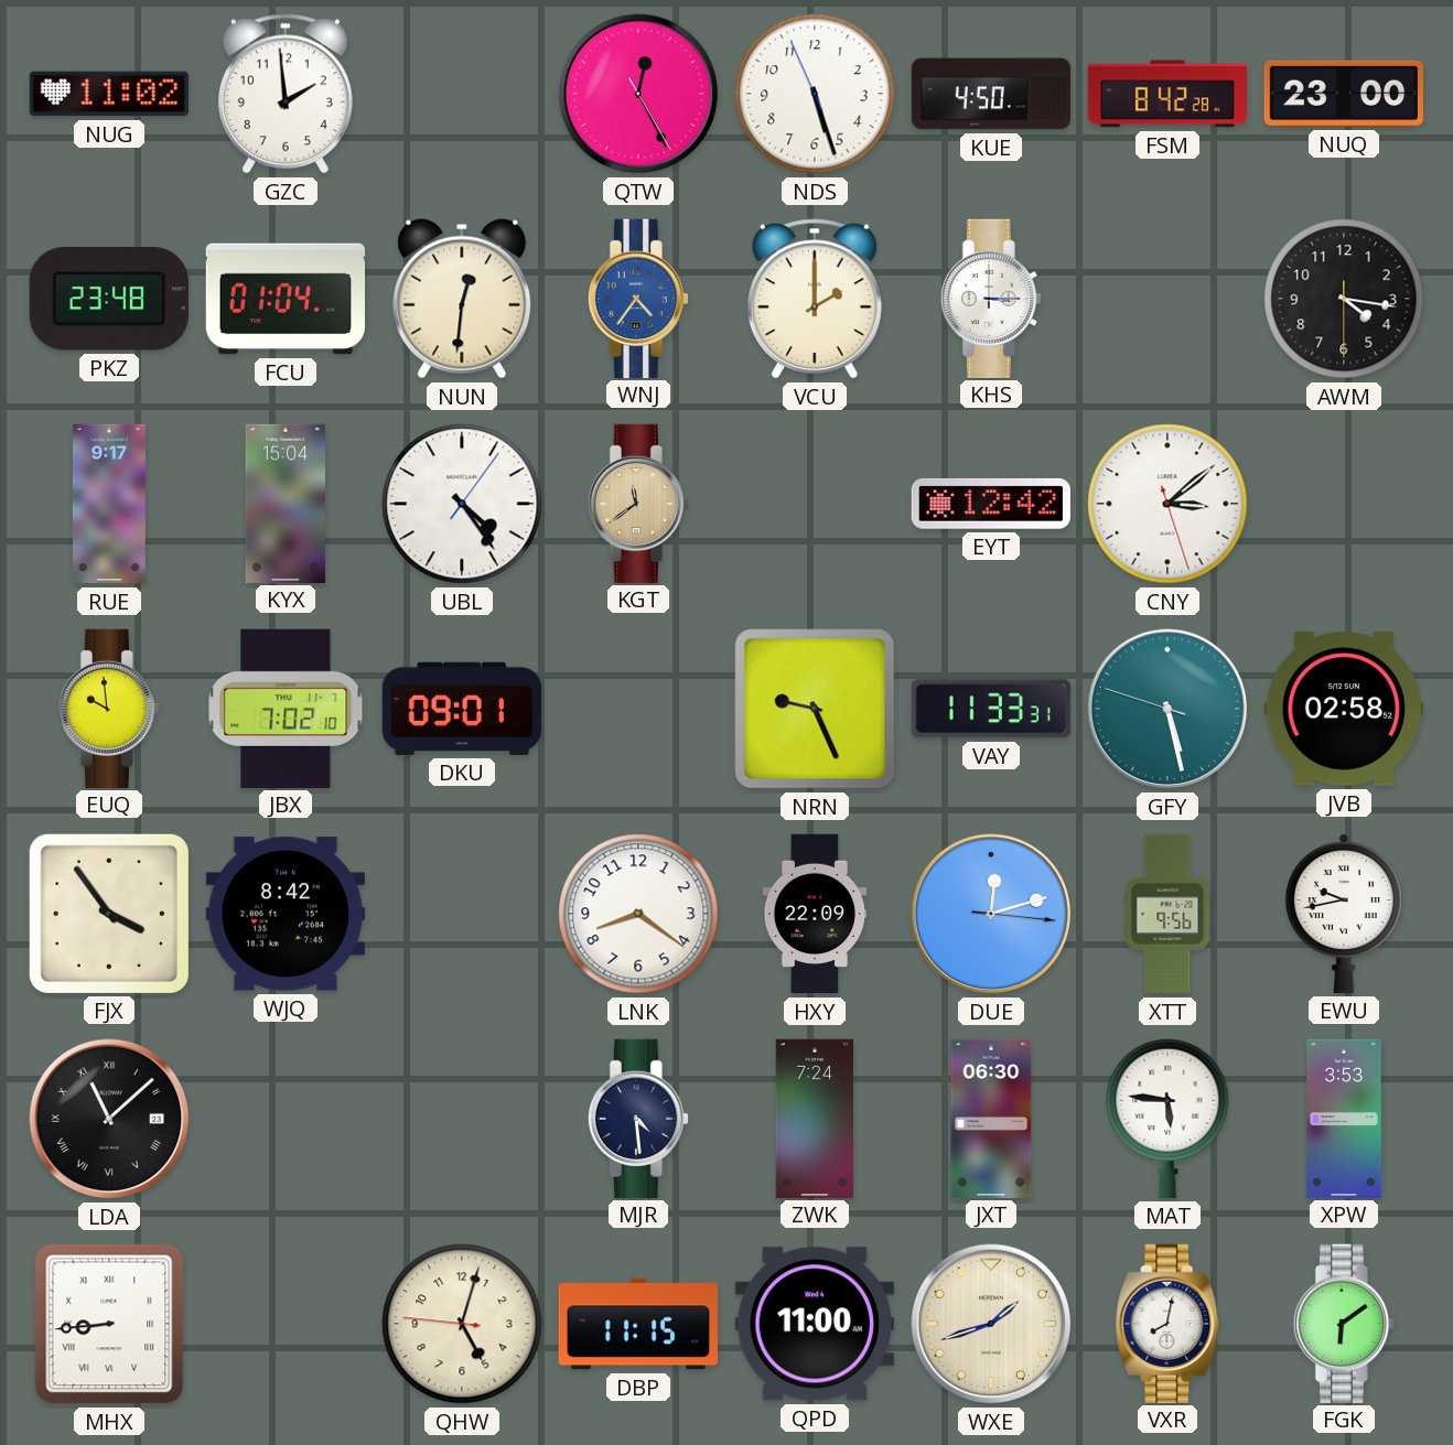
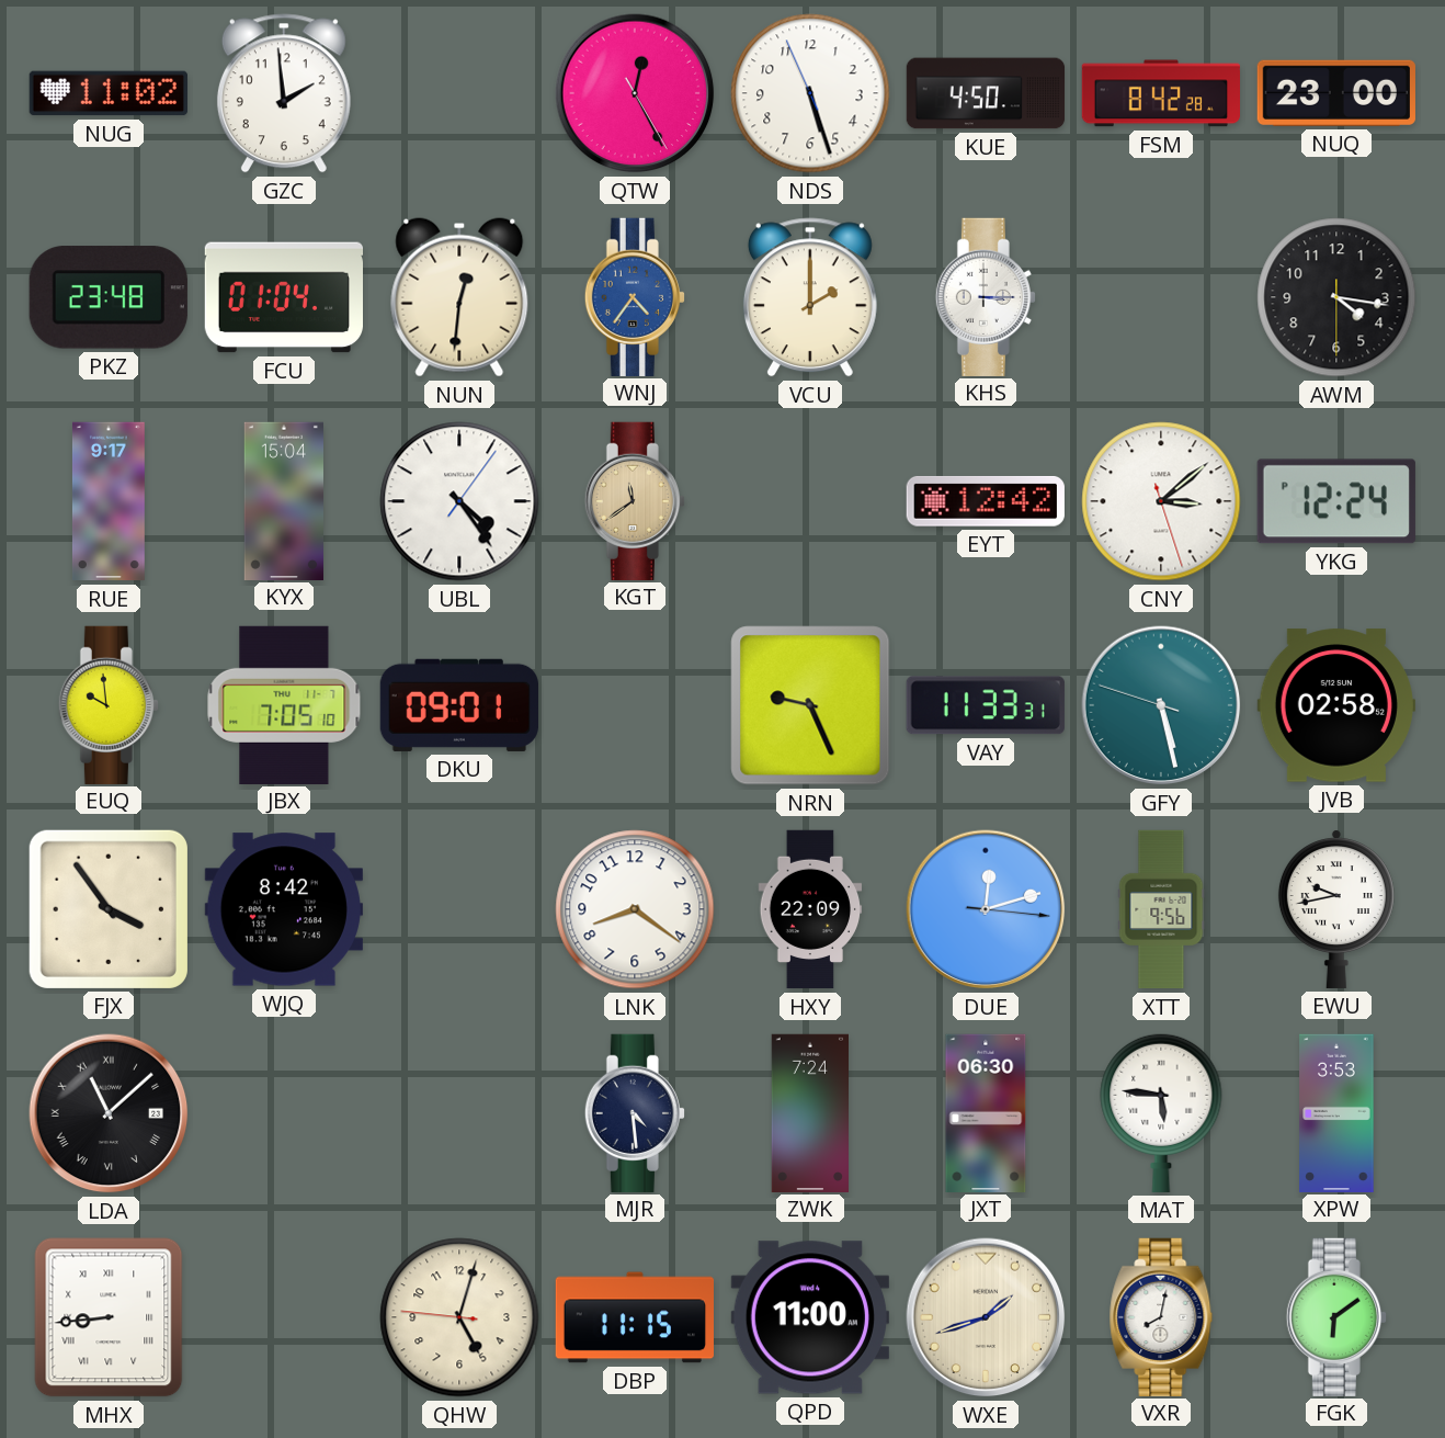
YKG: none -> 12:24 (1336, 501)
JBX: 7:02 -> 7:05 (284, 704)
